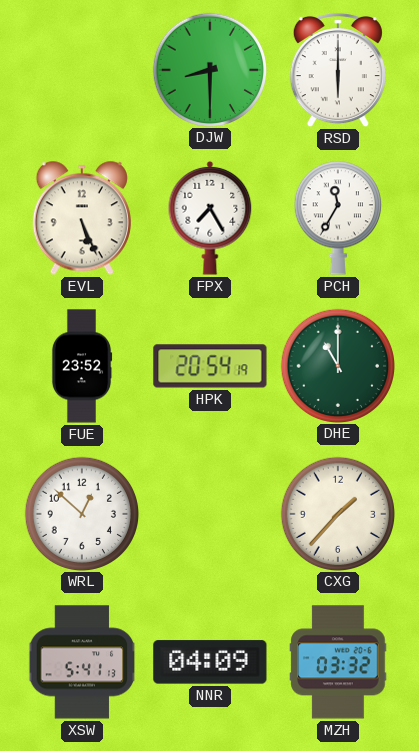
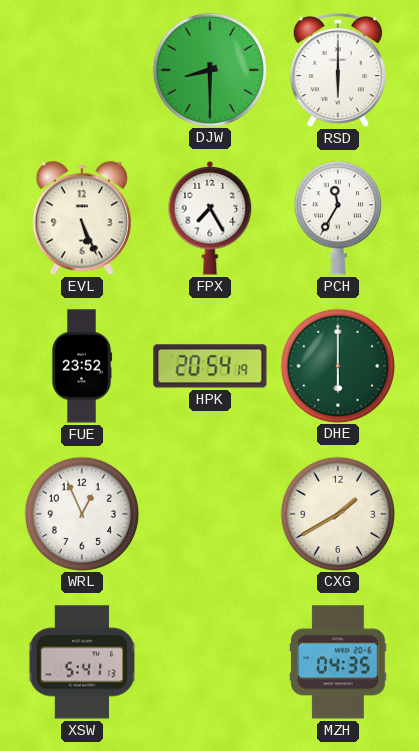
DHE: 11:00 -> 6:00 (337, 365)
WRL: 12:52 -> 12:56 (81, 513)
CXG: 1:37 -> 1:40 (337, 513)
NNR: 04:09 -> none (210, 662)
MZH: 03:32 -> 04:35 (338, 662)
